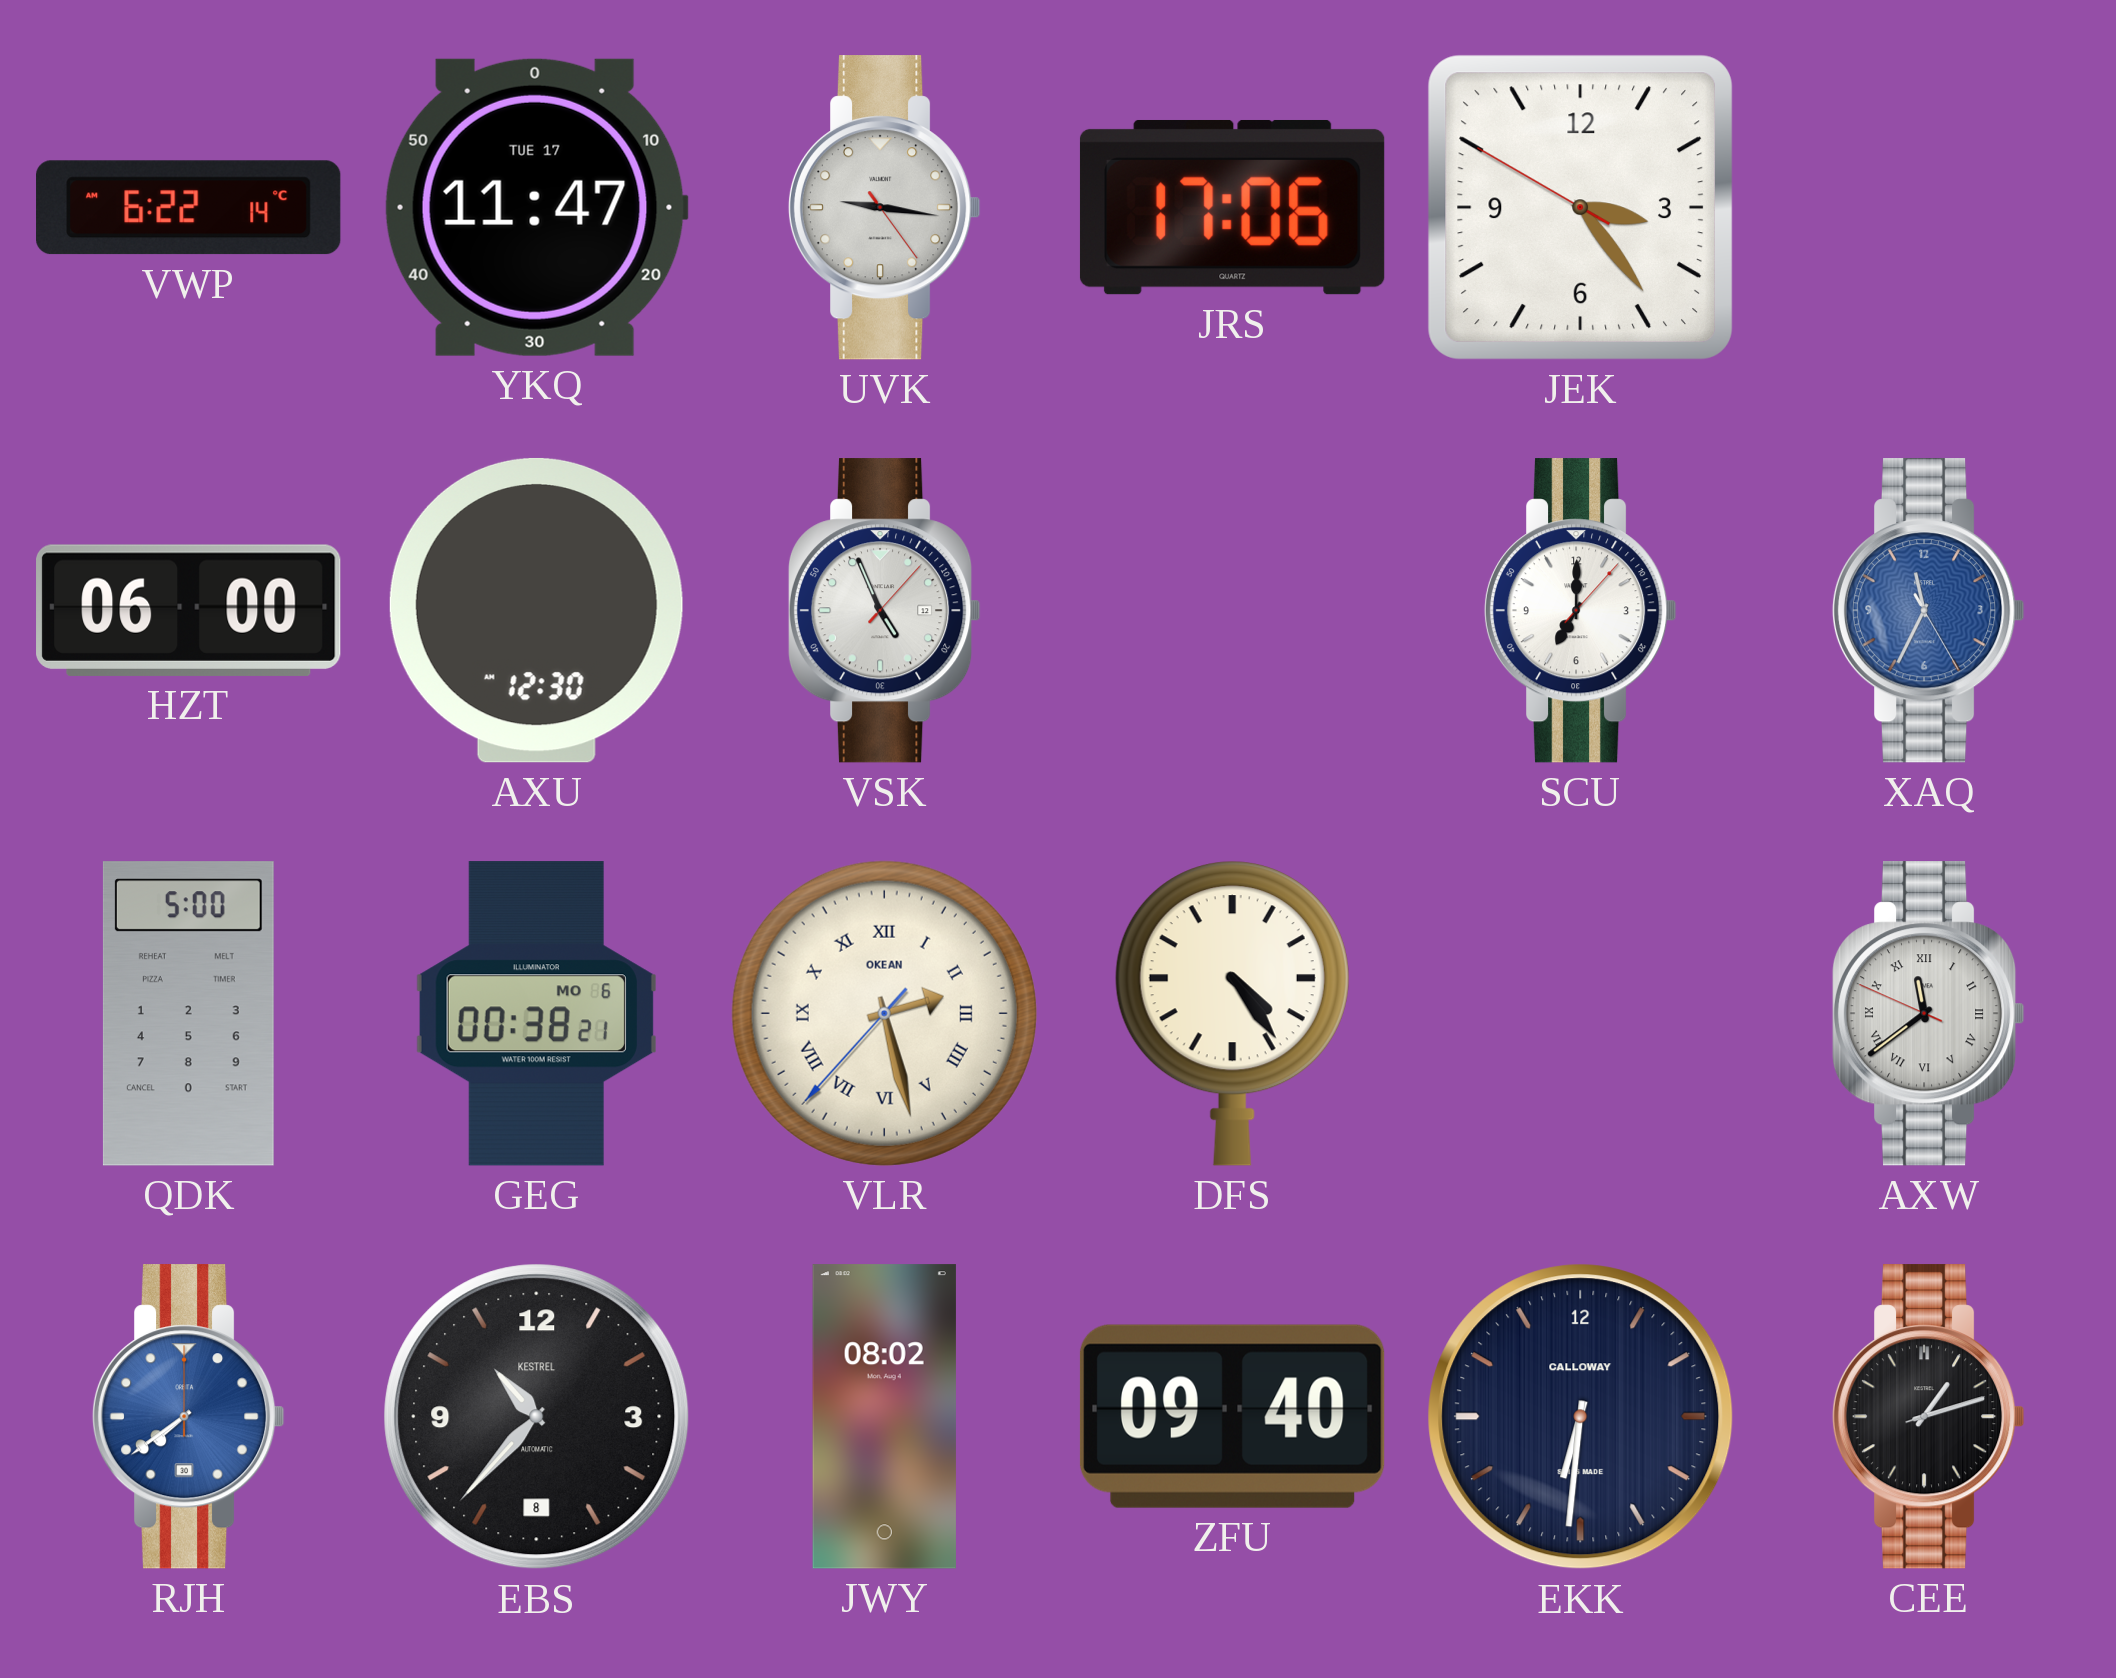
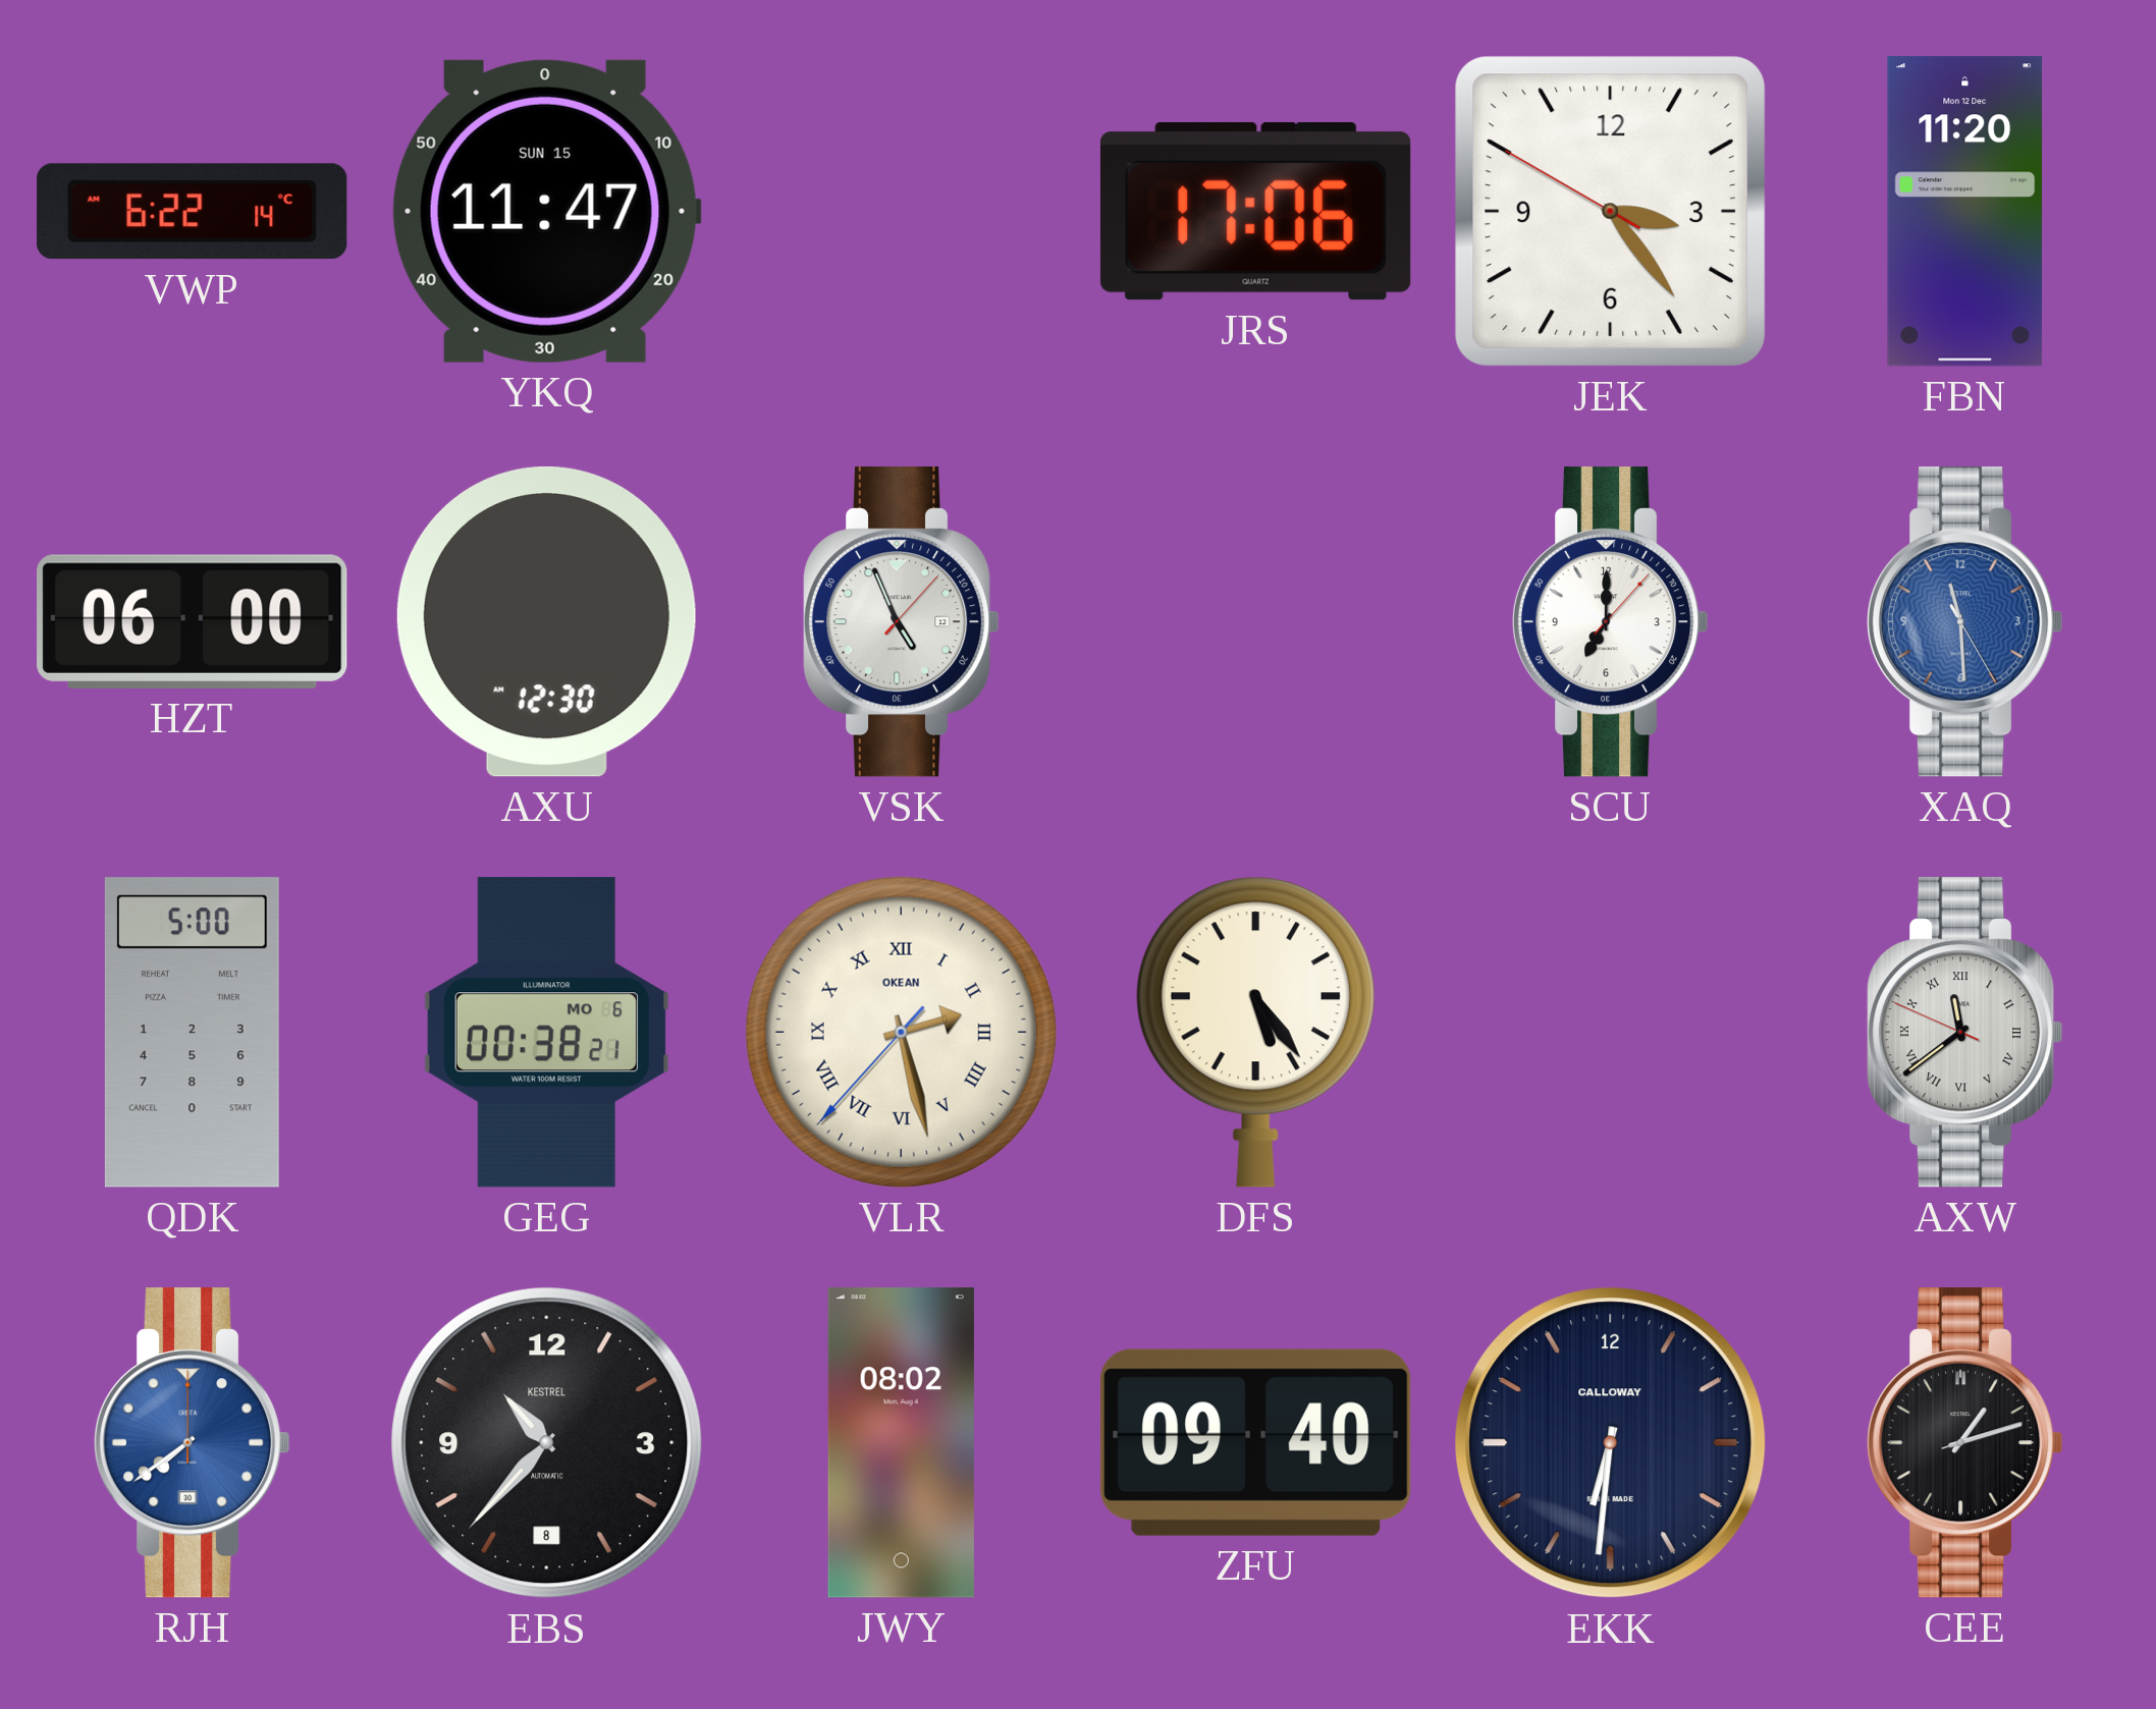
YKQ date: TUE 17 -> SUN 15 (546, 211)
UVK: 9:16 -> none (884, 208)
FBN: none -> 11:20 (1965, 212)
XAQ: 11:34 -> 11:29 (1964, 622)
DFS: 4:24 -> 5:24 (1255, 1032)
